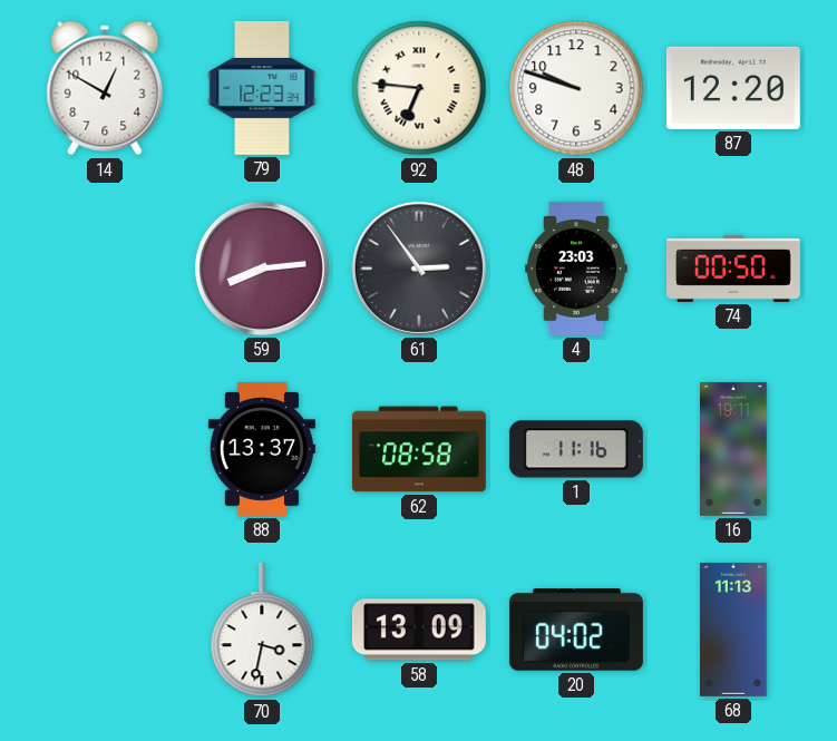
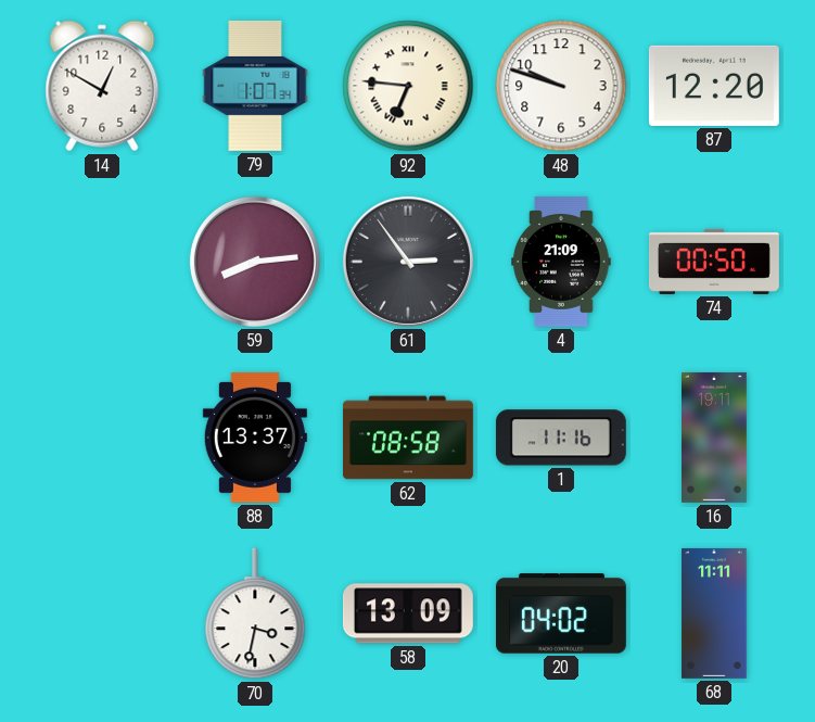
79: 12:23 -> 1:07 (255, 86)
4: 23:03 -> 21:09 (561, 262)
68: 11:13 -> 11:11 (714, 613)
